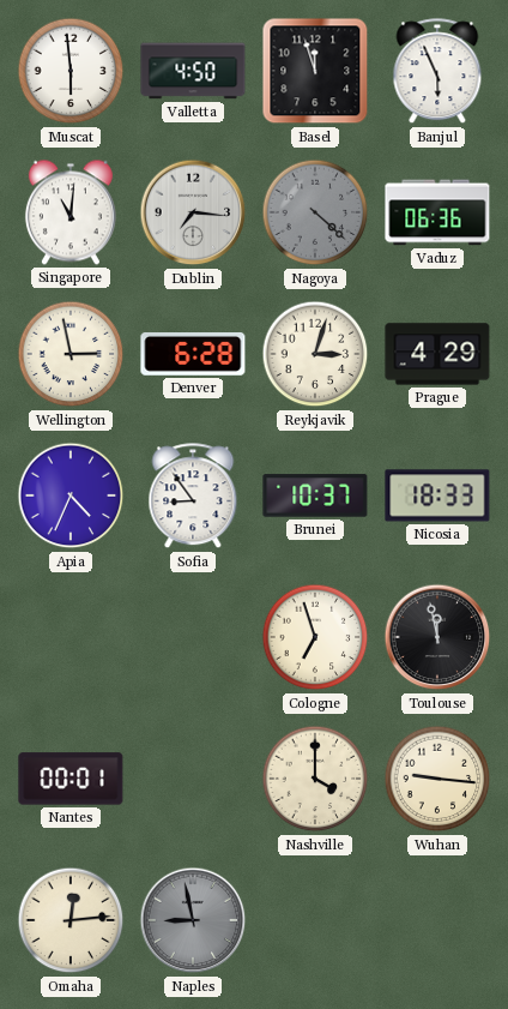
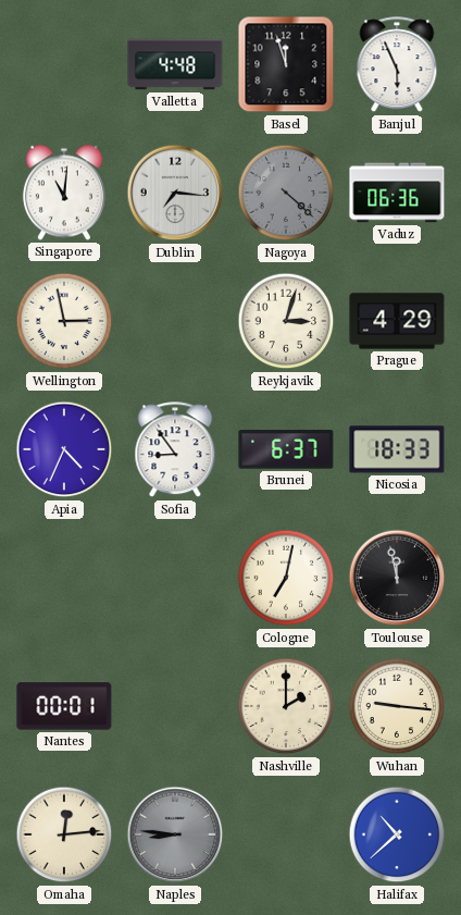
Muscat: 5:59 -> none (71, 71)
Valletta: 4:50 -> 4:48 (175, 64)
Denver: 6:28 -> none (193, 355)
Brunei: 10:37 -> 6:37 (286, 449)
Cologne: 6:57 -> 7:02 (286, 578)
Nashville: 4:00 -> 2:00 (286, 706)
Naples: 8:58 -> 8:46 (175, 834)
Halifax: none -> 10:38 (397, 834)
